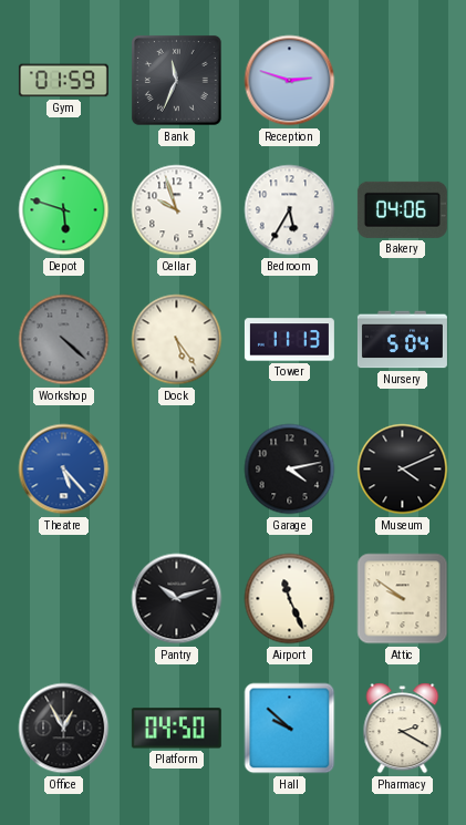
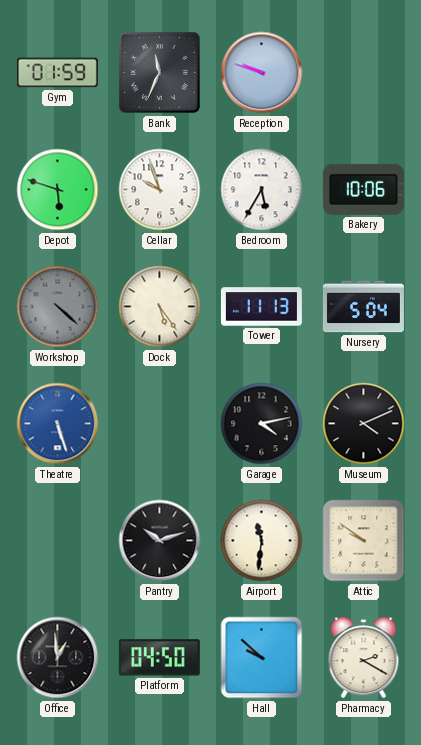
Reception: 2:48 -> 9:48 (262, 73)
Bakery: 04:06 -> 10:06 (363, 189)
Theatre: 5:23 -> 5:27 (58, 424)
Airport: 11:26 -> 11:31 (262, 541)
Office: 12:55 -> 12:59 (58, 658)
